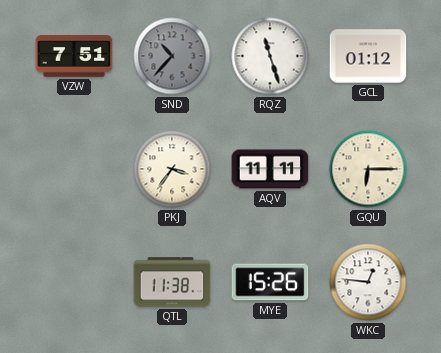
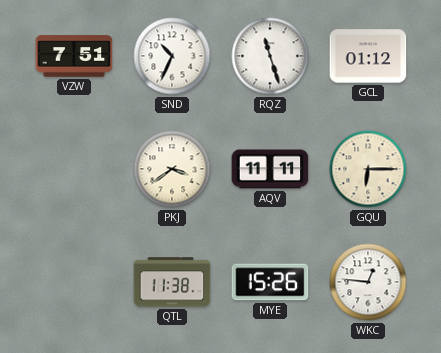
SND: 10:37 -> 10:34 (172, 56)
SND dial: grey -> white (172, 56)
PKJ: 3:36 -> 3:39 (172, 169)
